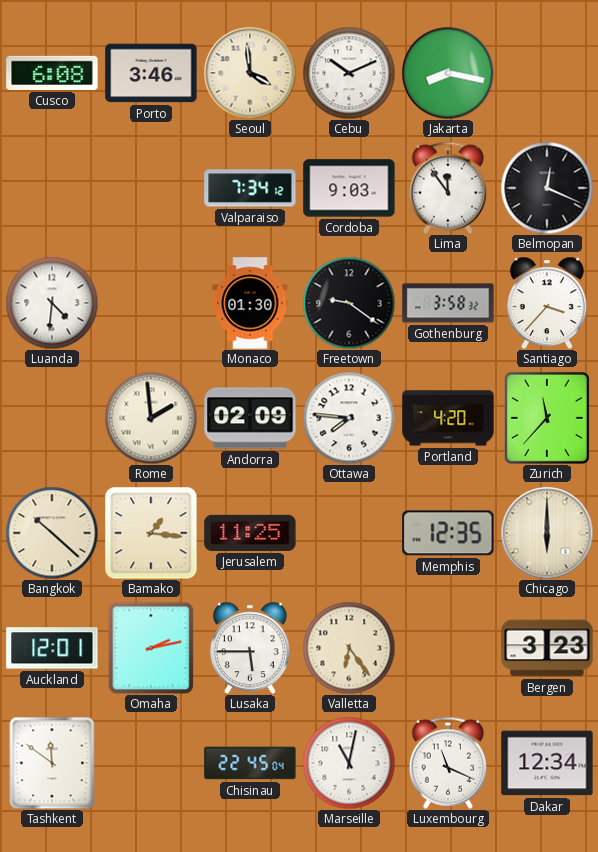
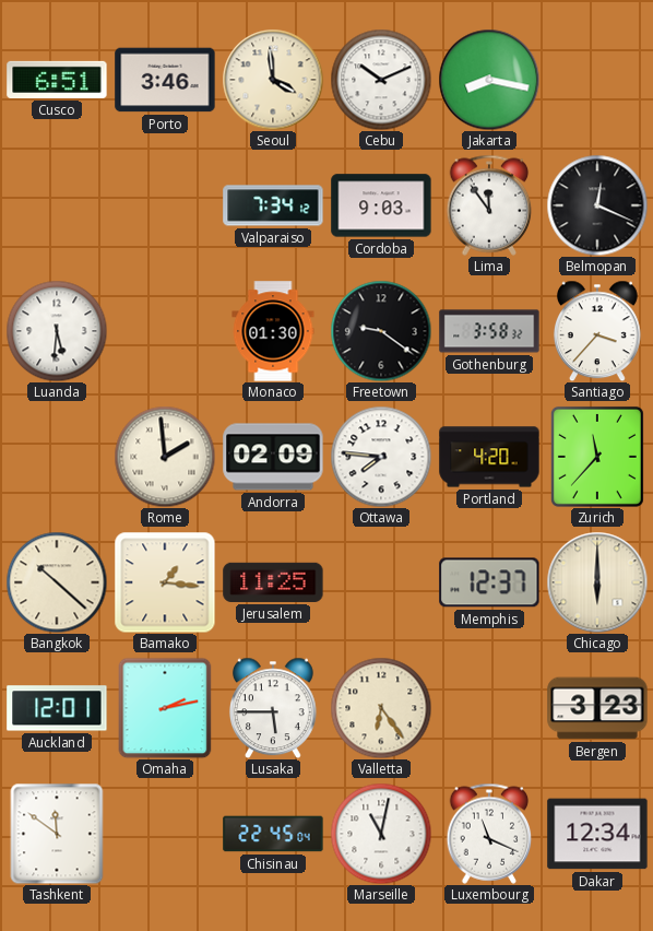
Cusco: 6:08 -> 6:51 (57, 80)
Luanda: 4:31 -> 5:31 (57, 331)
Memphis: 12:35 -> 12:37 (489, 582)
